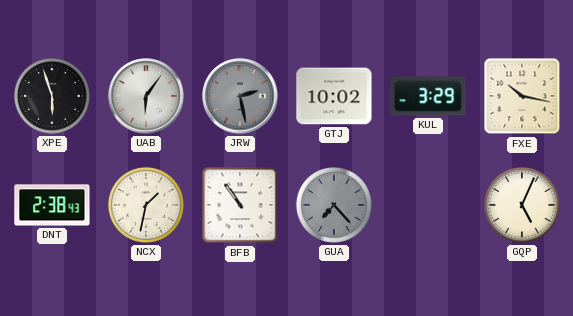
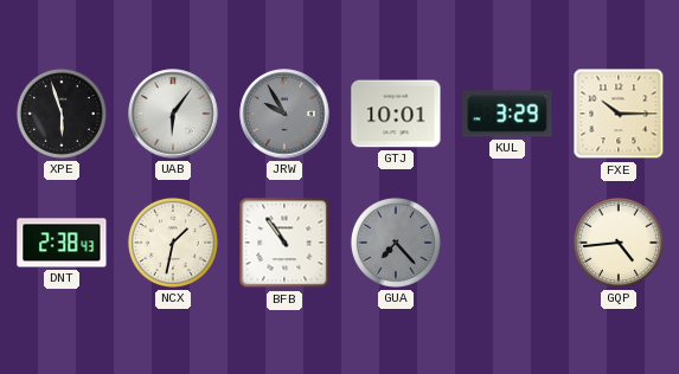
JRW: 2:28 -> 9:55 (284, 114)
GTJ: 10:02 -> 10:01 (396, 114)
FXE: 10:17 -> 10:15 (619, 114)
GQP: 5:04 -> 4:44 (619, 243)
